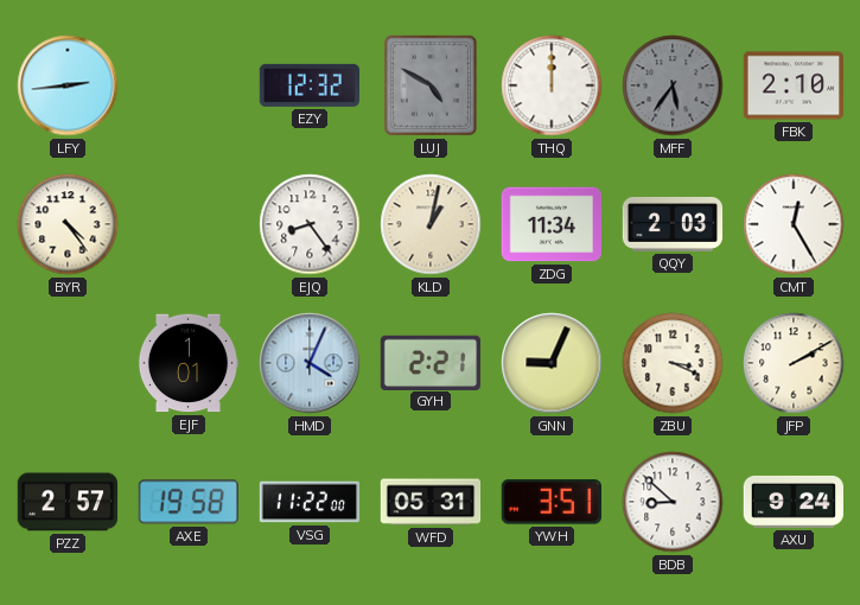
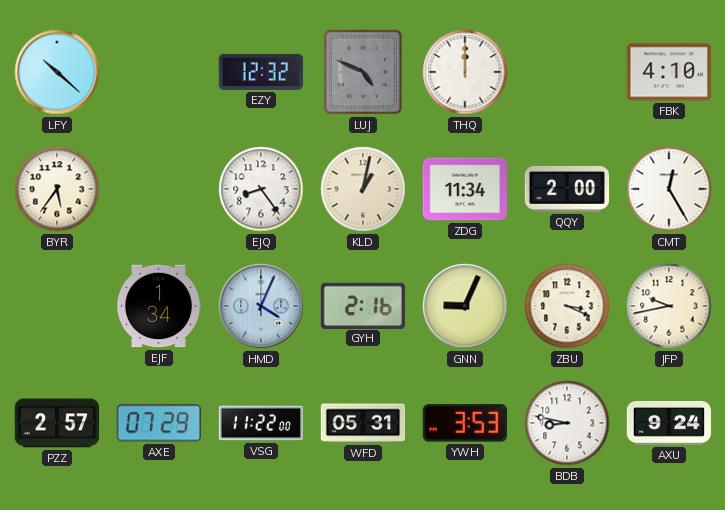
LFY: 2:44 -> 10:22 (57, 72)
LUJ: 4:50 -> 4:49 (363, 72)
MFF: 5:36 -> none (673, 85)
FBK: 2:10 -> 4:10 (669, 72)
BYR: 4:24 -> 5:36 (57, 189)
QQY: 2:03 -> 2:00 (567, 189)
EJF: 1:01 -> 1:34 (159, 306)
GYH: 2:21 -> 2:16 (362, 305)
JFP: 2:10 -> 9:43 (669, 306)
AXE: 19:58 -> 07:29 (159, 423)
YWH: 3:51 -> 3:53 (464, 423)
BDB: 8:52 -> 8:47 (567, 423)
